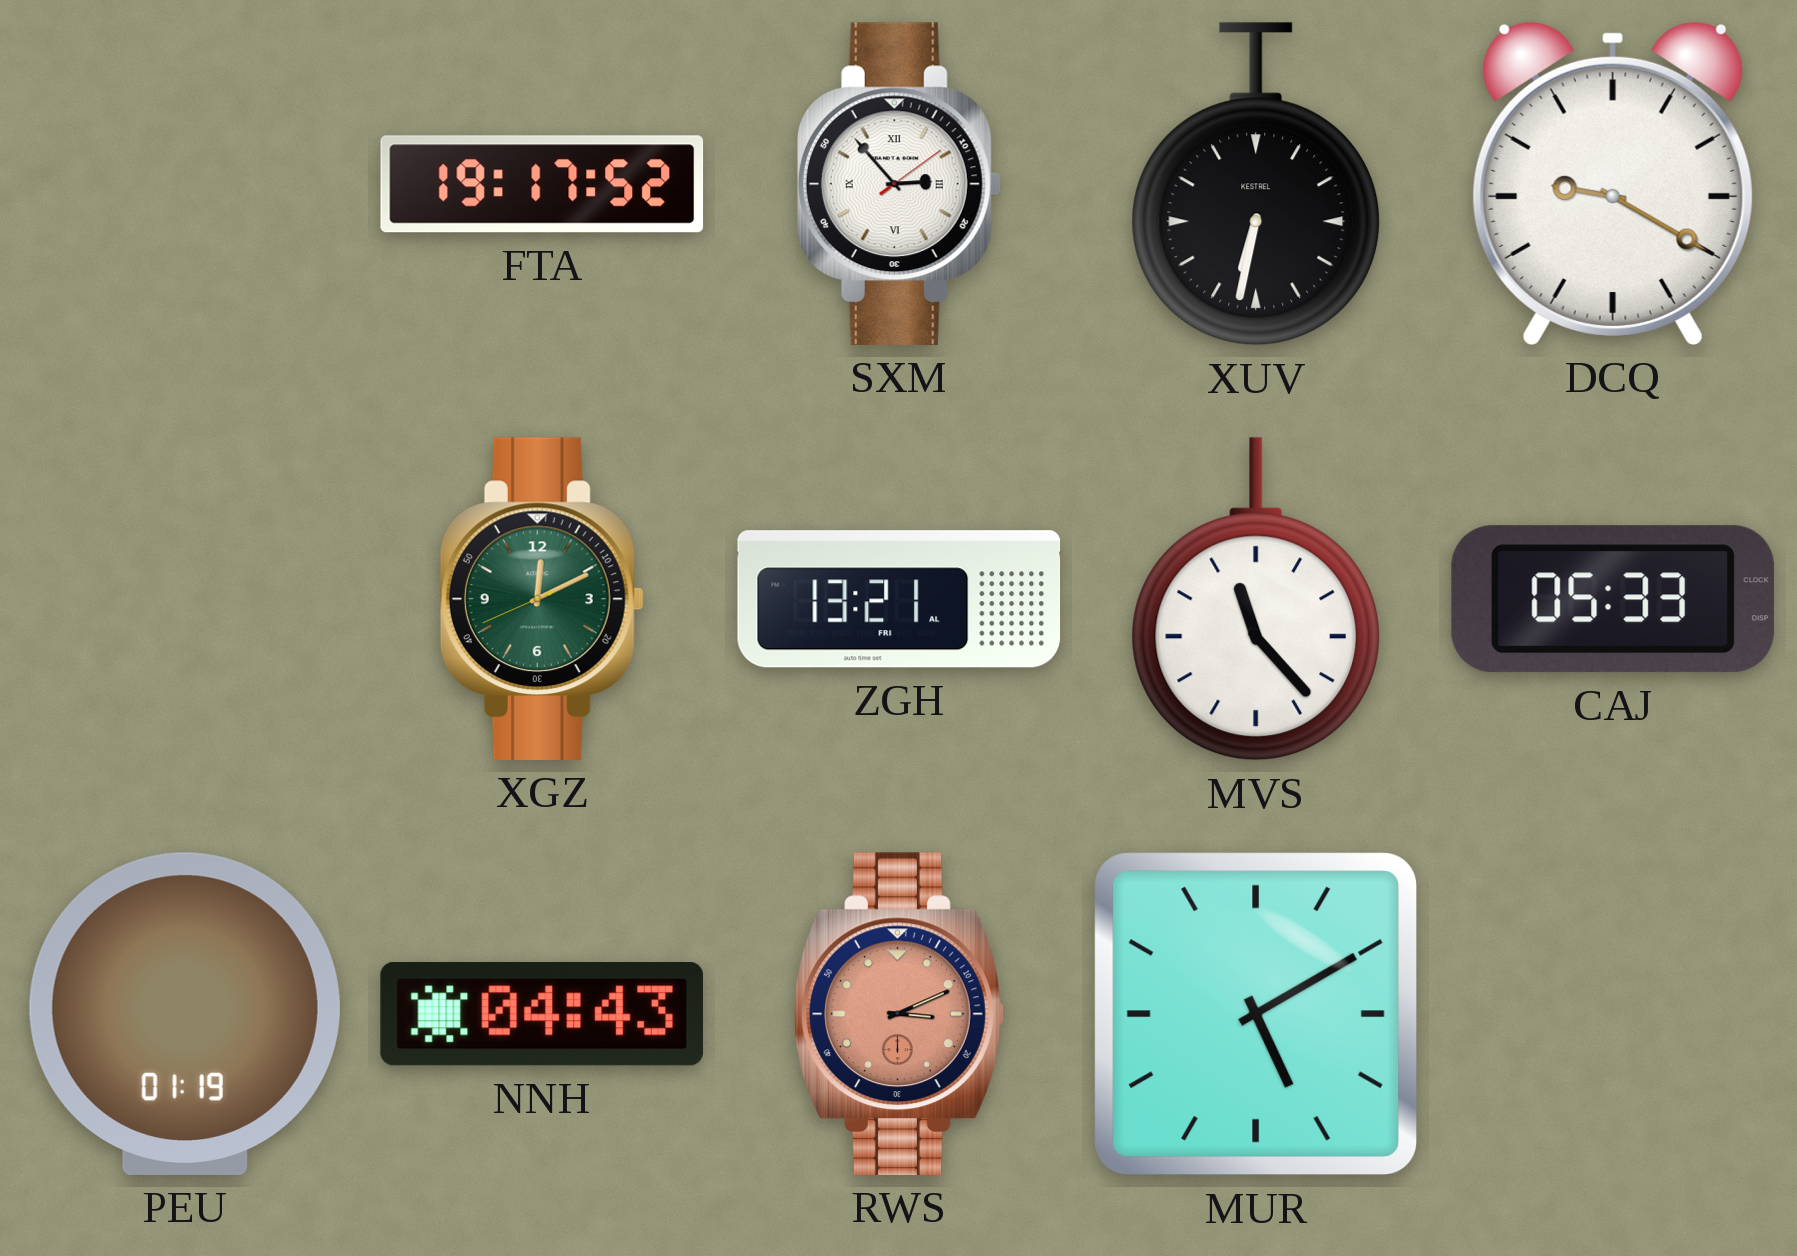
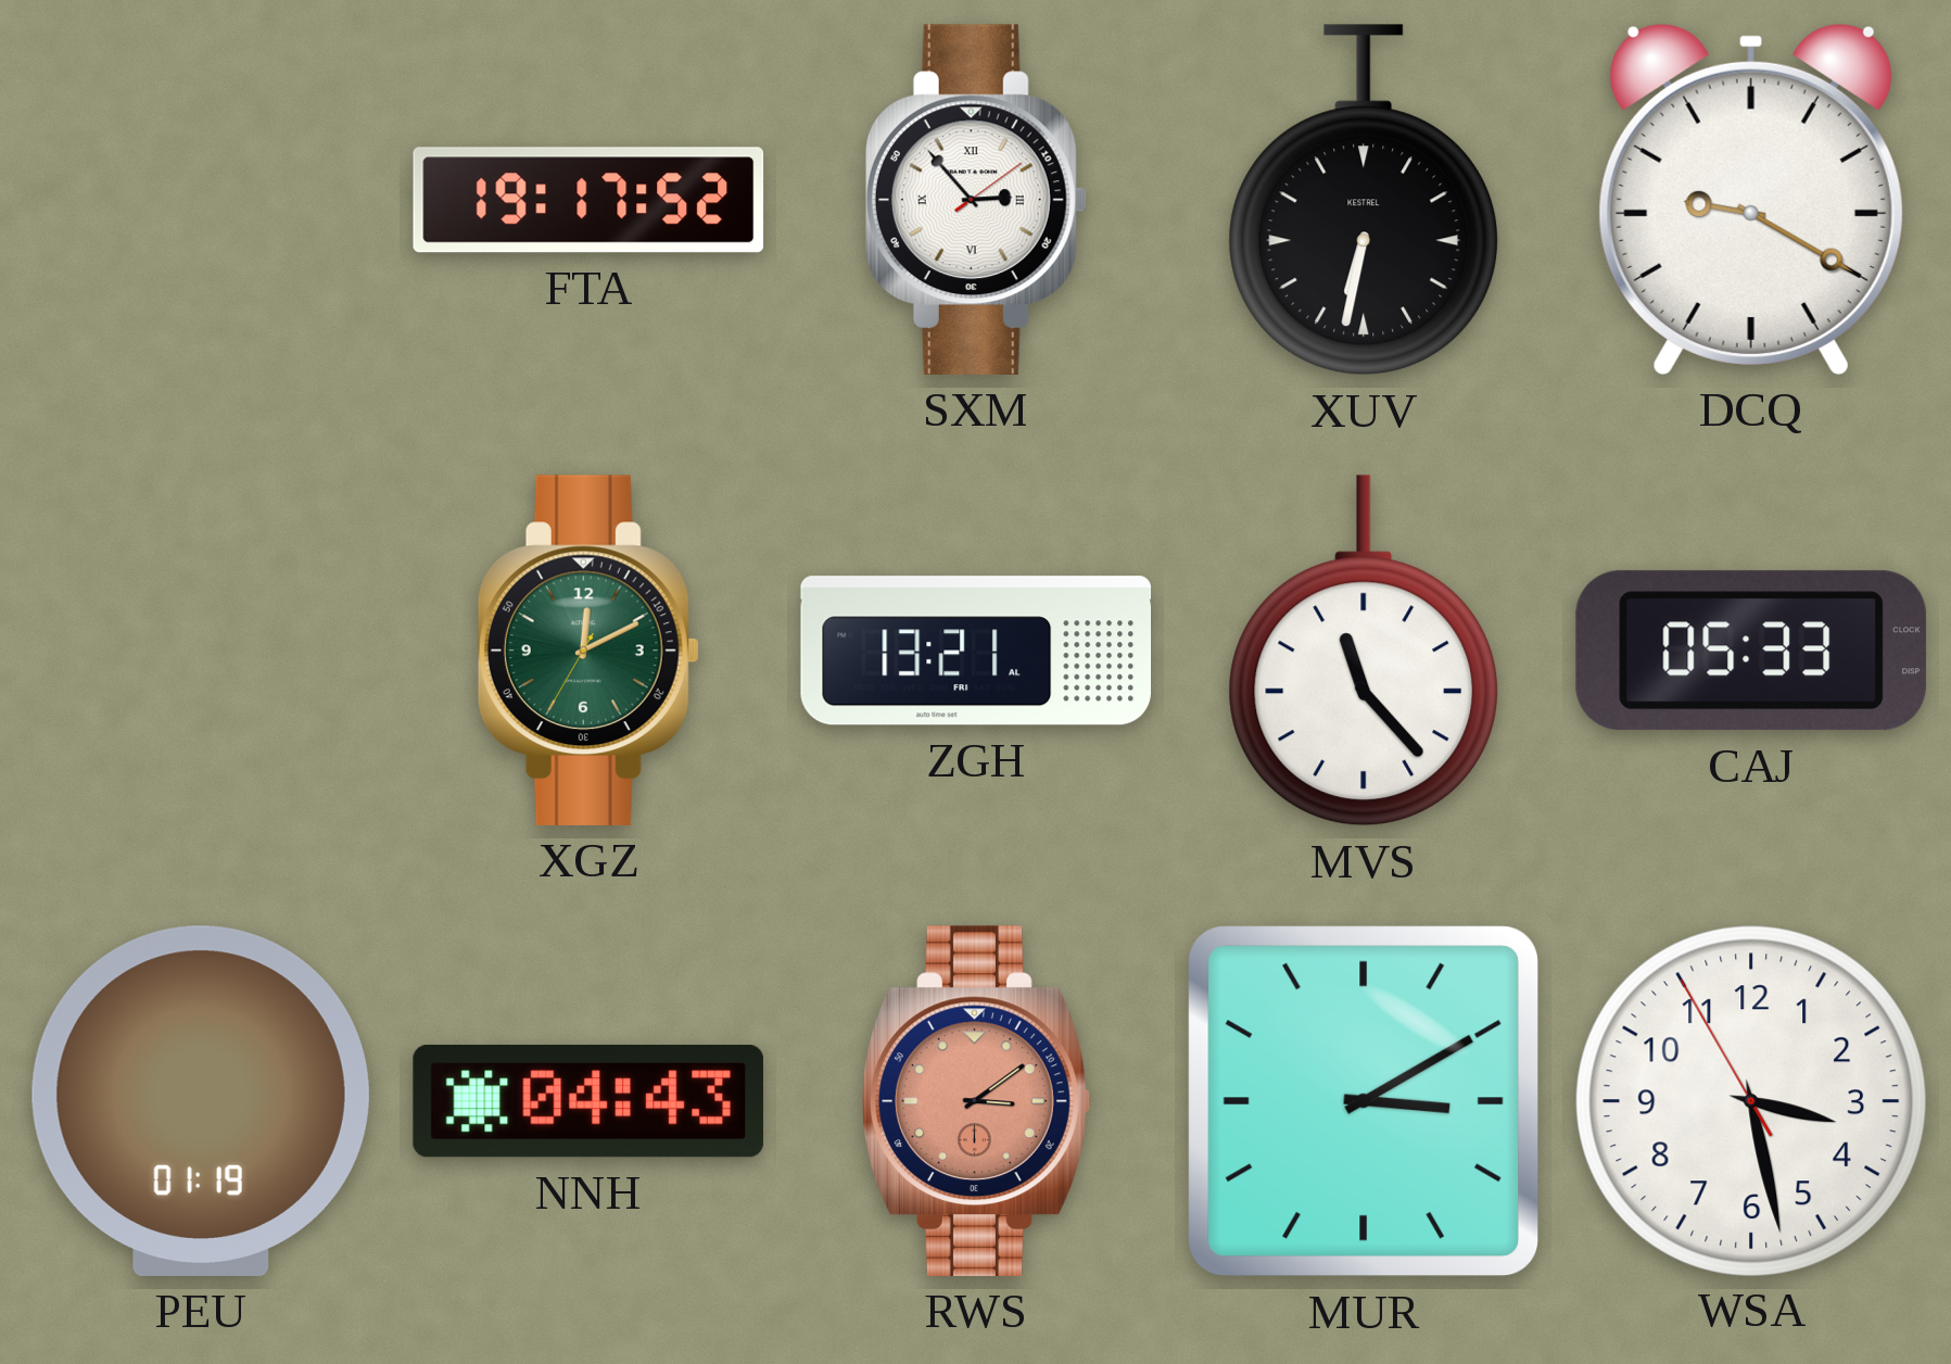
XGZ: 12:10:41 -> 12:10:35 (588, 651)
RWS: 3:11 -> 3:09 (976, 1101)
MUR: 5:10 -> 3:10 (1364, 1101)
WSA: none -> 3:27 (1750, 1100)
